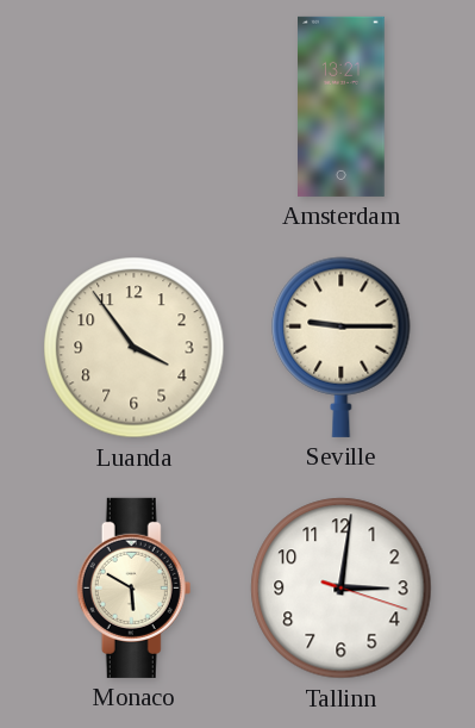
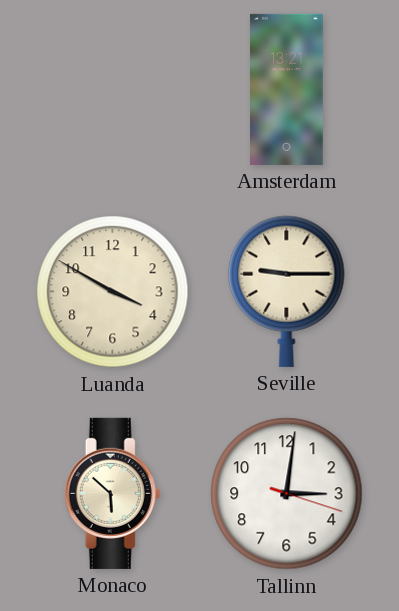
Luanda: 3:54 -> 3:50 (113, 292)
Monaco: 5:50 -> 5:52 (113, 493)
